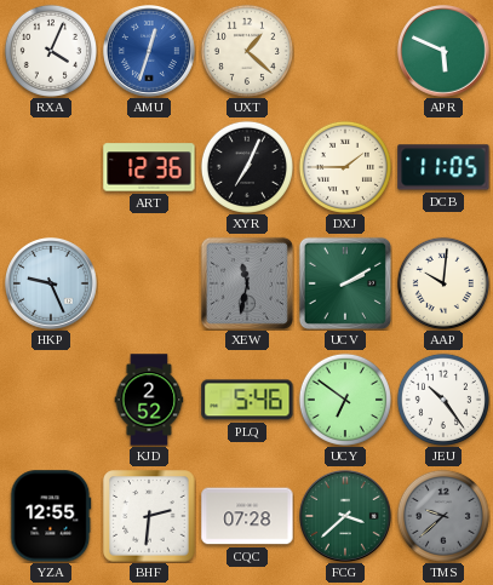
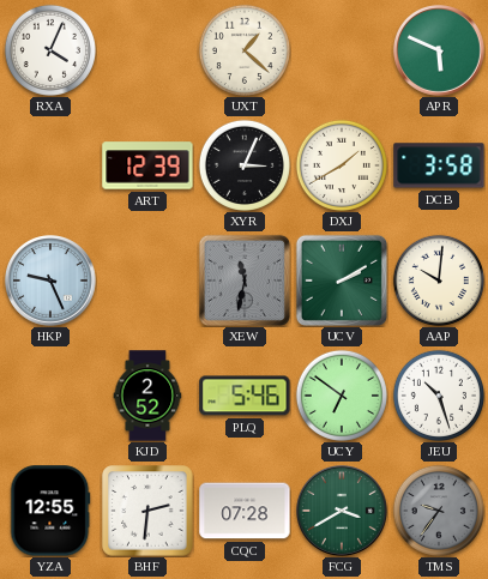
AMU: 12:33 -> none (150, 52)
ART: 12:36 -> 12:39 (147, 165)
XYR: 7:04 -> 3:04 (245, 165)
DXJ: 1:45 -> 1:40 (342, 165)
DCB: 11:05 -> 3:58 (439, 165)
JEU: 10:24 -> 10:27 (439, 396)
FCG: 3:38 -> 3:40 (343, 512)
TMS: 9:38 -> 9:36 (439, 511)
